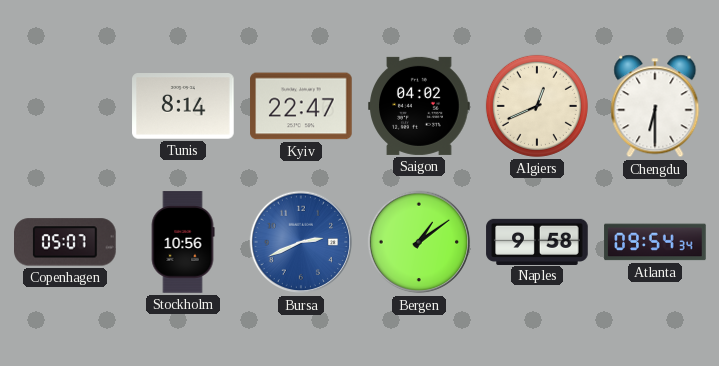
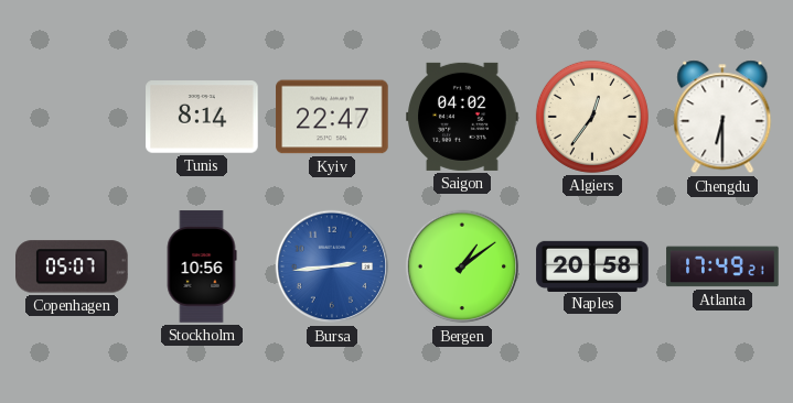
Algiers: 12:41 -> 12:36 (592, 117)
Bursa: 2:41 -> 2:44 (332, 266)
Naples: 9:58 -> 20:58 (592, 265)
Atlanta: 09:54 -> 17:49 (722, 266)
